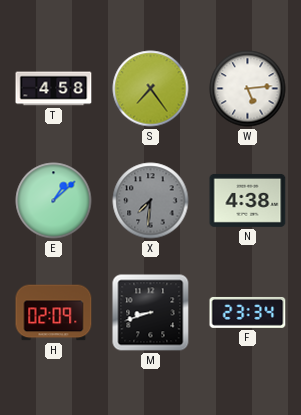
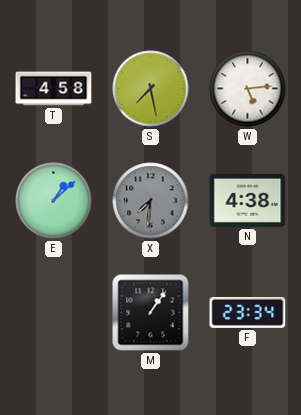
S: 7:24 -> 7:28 (151, 89)
H: 02:09 -> none (54, 313)
M: 8:42 -> 1:06 (151, 313)
